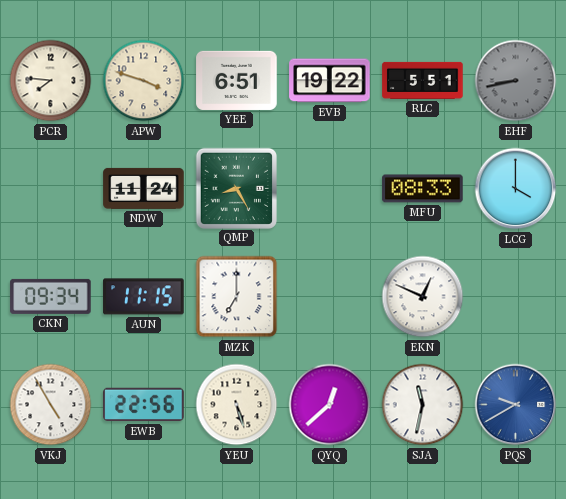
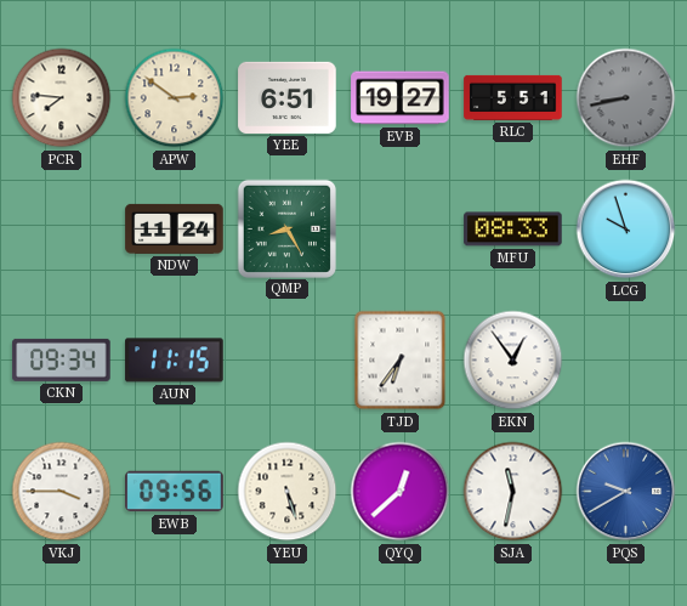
APW: 3:48 -> 2:51 (175, 98)
EVB: 19:22 -> 19:27 (401, 98)
LCG: 4:00 -> 9:57 (626, 230)
MZK: 7:00 -> none (237, 297)
TJD: none -> 6:36 (401, 361)
EKN: 12:49 -> 12:54 (513, 361)
VKJ: 4:55 -> 3:45 (62, 492)
EWB: 22:56 -> 09:56 (175, 492)
